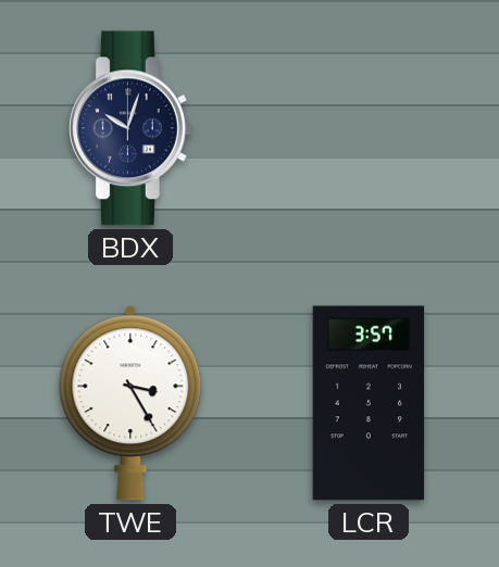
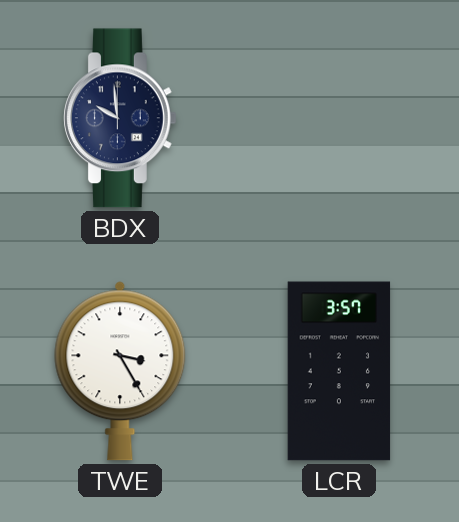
BDX: 10:03 -> 9:59 (120, 118)
